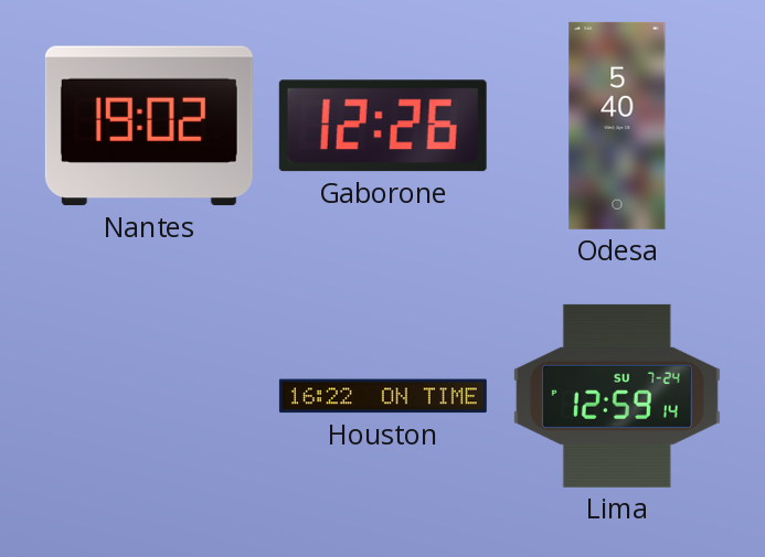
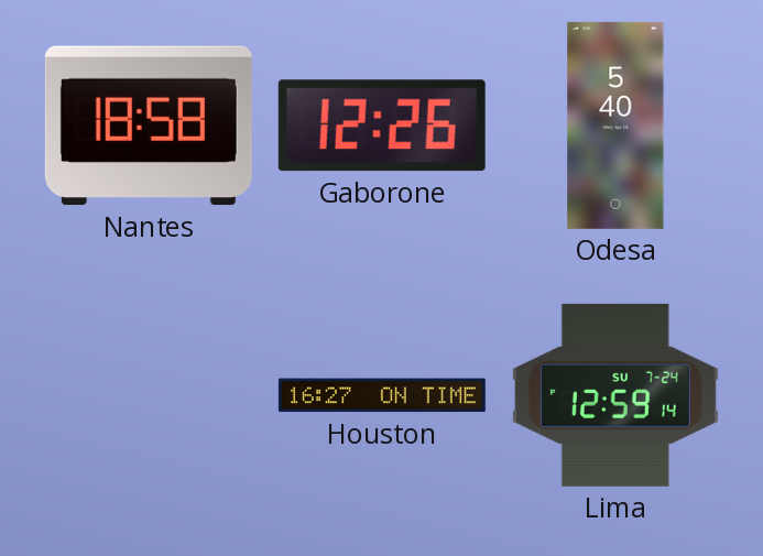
Nantes: 19:02 -> 18:58 (149, 126)
Houston: 16:22 -> 16:27 (382, 395)
